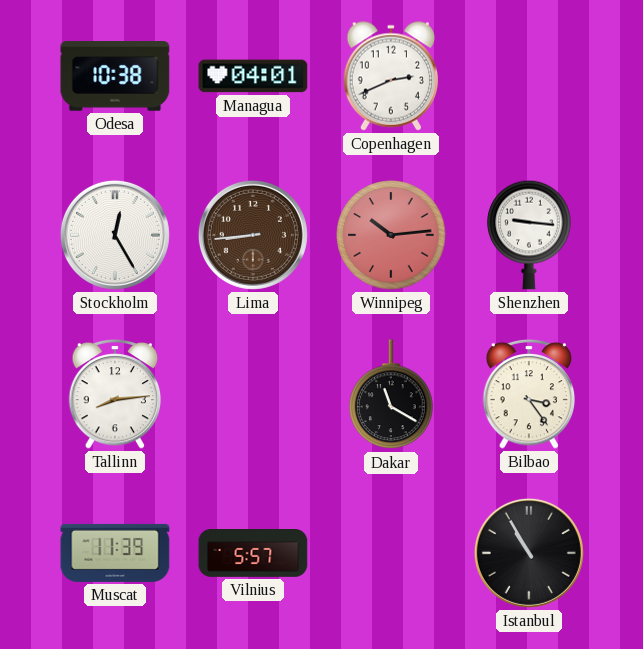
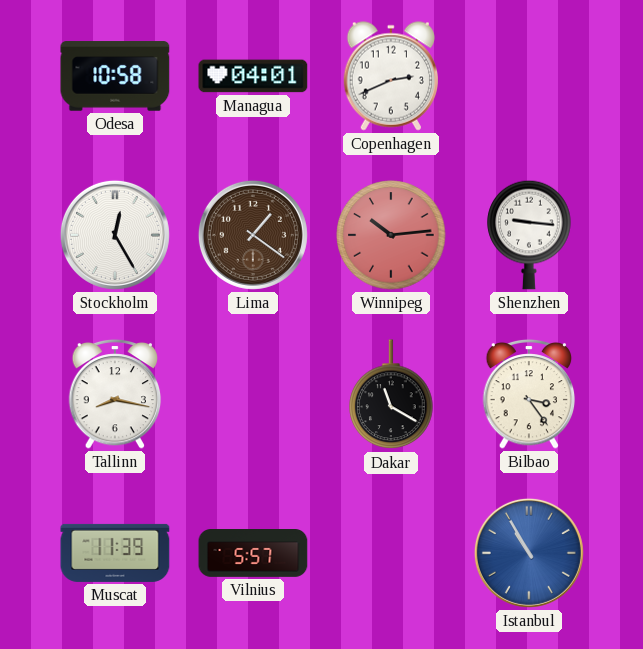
Odesa: 10:38 -> 10:58 (115, 76)
Lima: 8:44 -> 1:21 (253, 235)
Tallinn: 8:14 -> 8:17 (115, 394)
Istanbul dial: black -> blue (529, 553)
